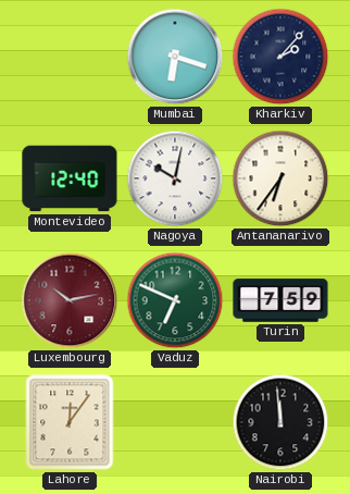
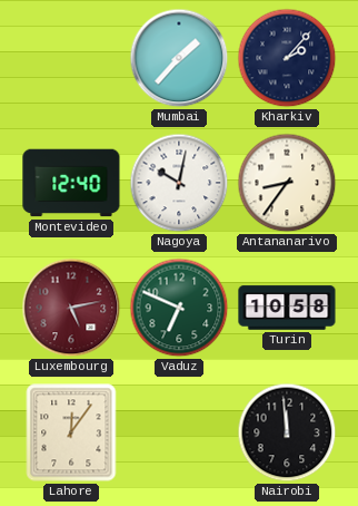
Mumbai: 6:18 -> 1:37 (179, 58)
Antananarivo: 6:36 -> 8:36 (287, 183)
Luxembourg: 10:13 -> 5:13 (71, 308)
Turin: 7:59 -> 10:58 (287, 308)
